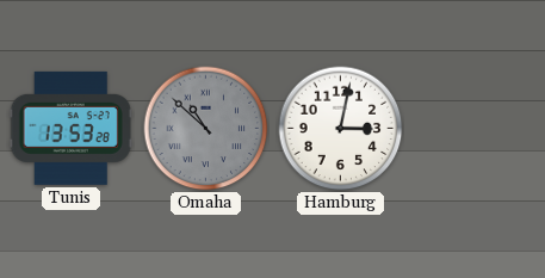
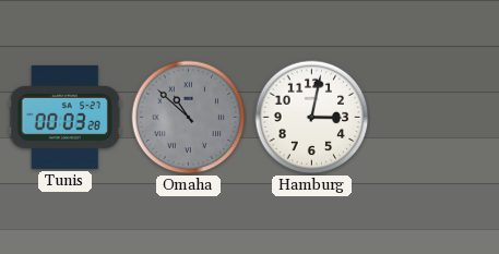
Tunis: 13:53 -> 00:03 (64, 117)
